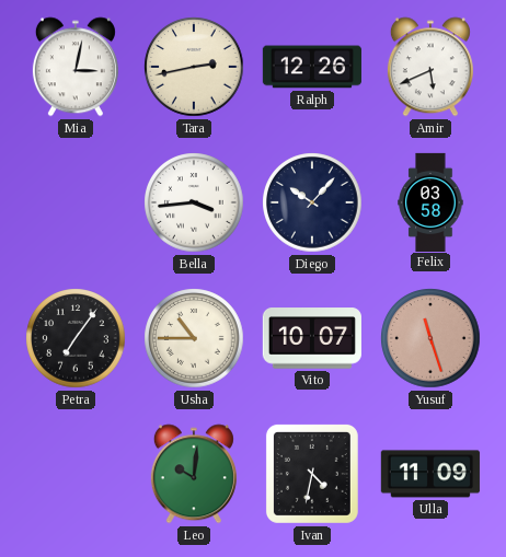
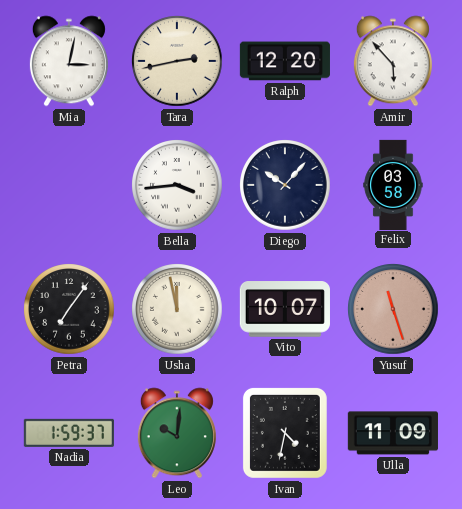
Ralph: 12:26 -> 12:20 (285, 61)
Amir: 5:41 -> 5:53 (393, 61)
Usha: 10:45 -> 11:58 (177, 309)
Nadia: none -> 1:59 (69, 433)
